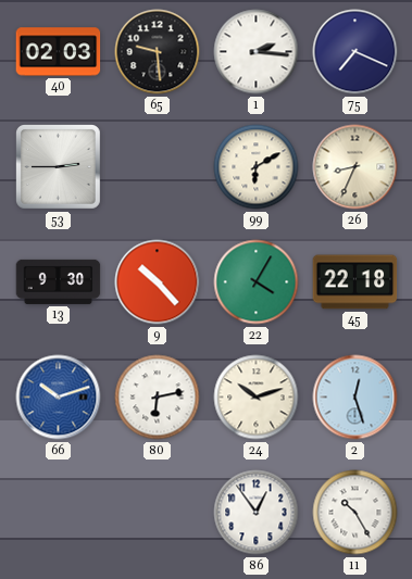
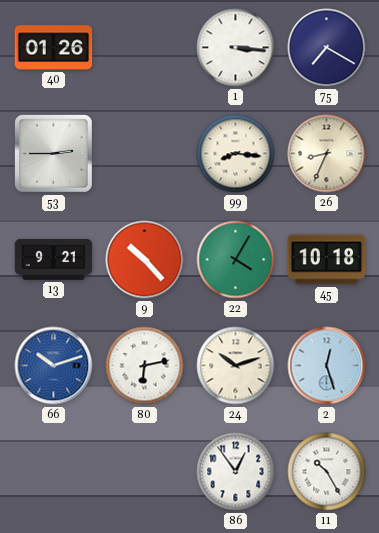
40: 02:03 -> 01:26 (54, 48)
65: 9:29 -> none (158, 52)
1: 2:16 -> 3:16 (236, 48)
75: 7:19 -> 7:20 (327, 48)
99: 6:10 -> 8:16 (236, 154)
13: 9:30 -> 9:21 (54, 259)
45: 22:18 -> 10:18 (327, 260)
